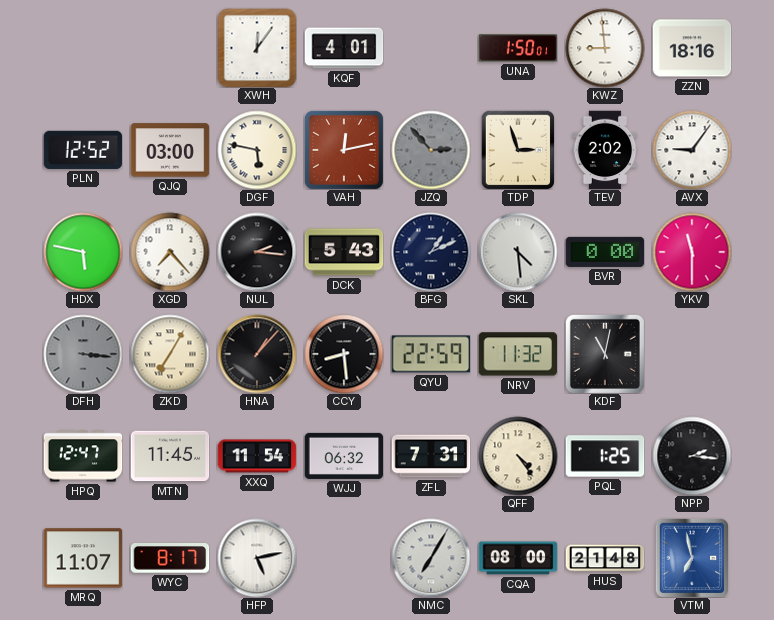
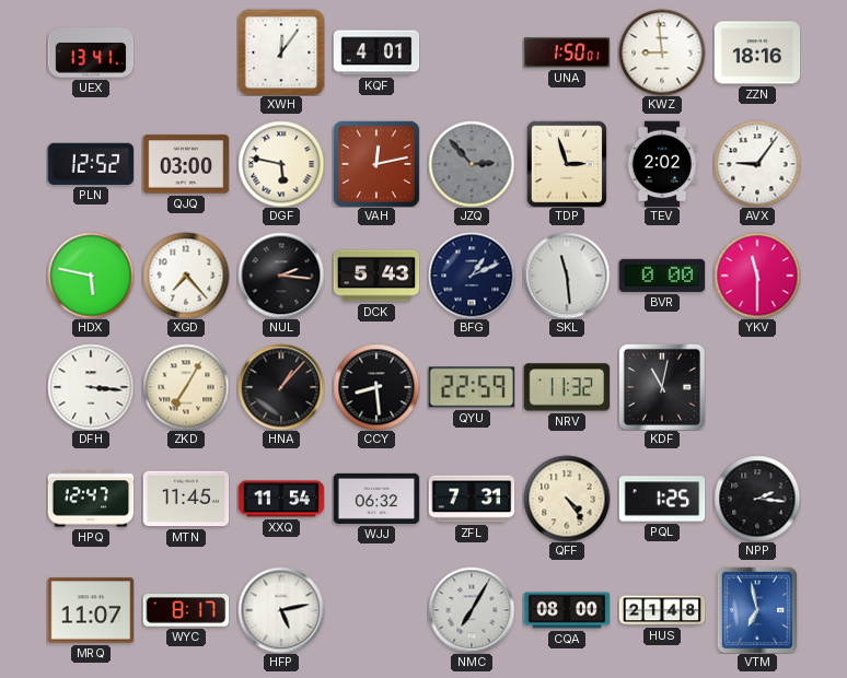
UEX: none -> 13:41 (91, 52)
SKL: 4:29 -> 11:29 (567, 276)
DFH dial: grey -> white (91, 387)
